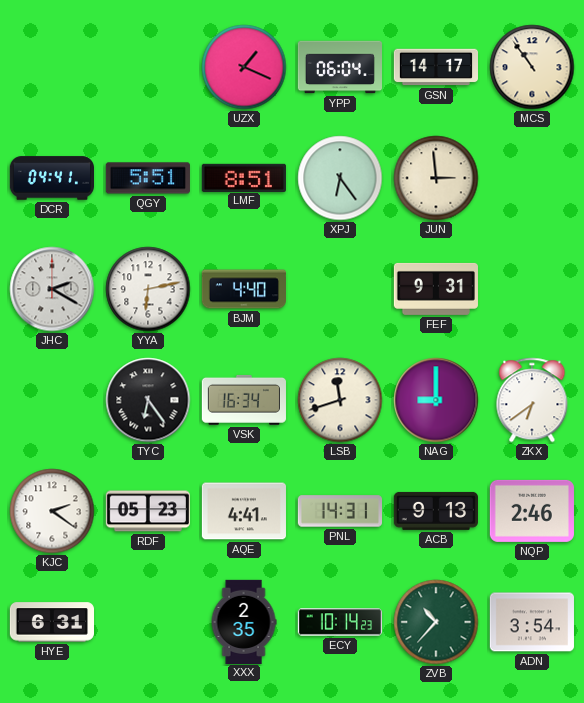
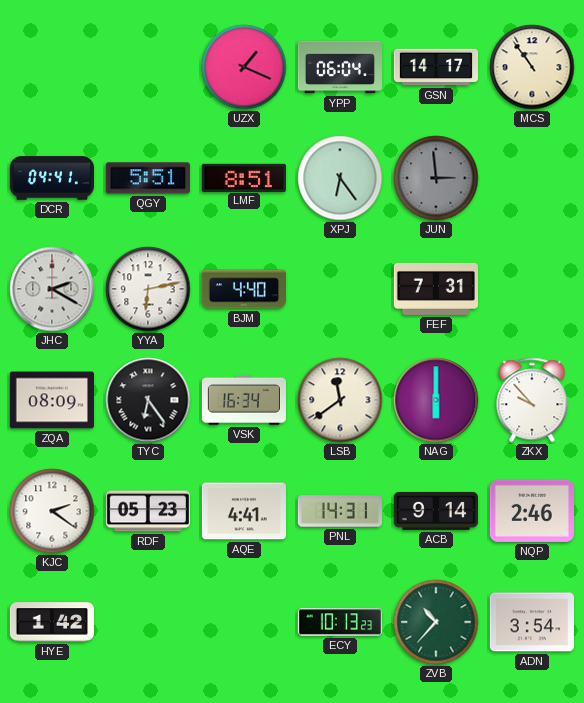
JUN dial: cream -> grey (436, 178)
FEF: 9:31 -> 7:31 (436, 289)
ZQA: none -> 08:09 (52, 400)
LSB: 11:42 -> 11:39 (340, 400)
NAG: 9:00 -> 6:00 (436, 400)
ZKX: 6:39 -> 9:53 (532, 400)
ACB: 9:13 -> 9:14 (436, 511)
HYE: 6:31 -> 1:42 (51, 622)
XXX: 2:35 -> none (244, 621)
ECY: 10:14 -> 10:13 (339, 622)
